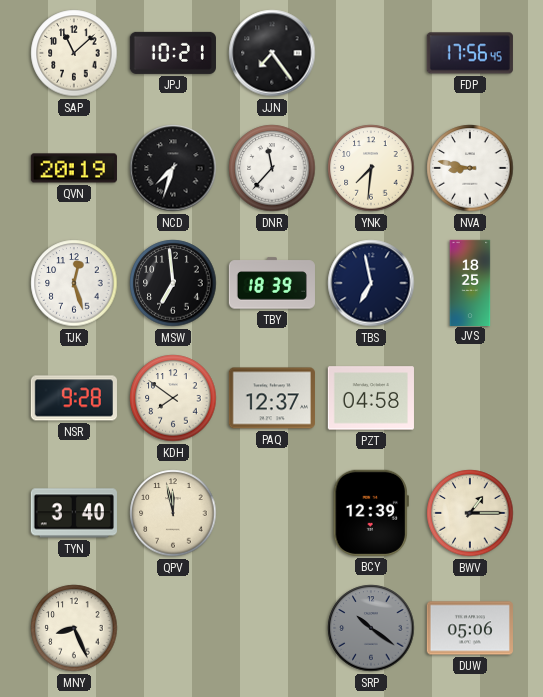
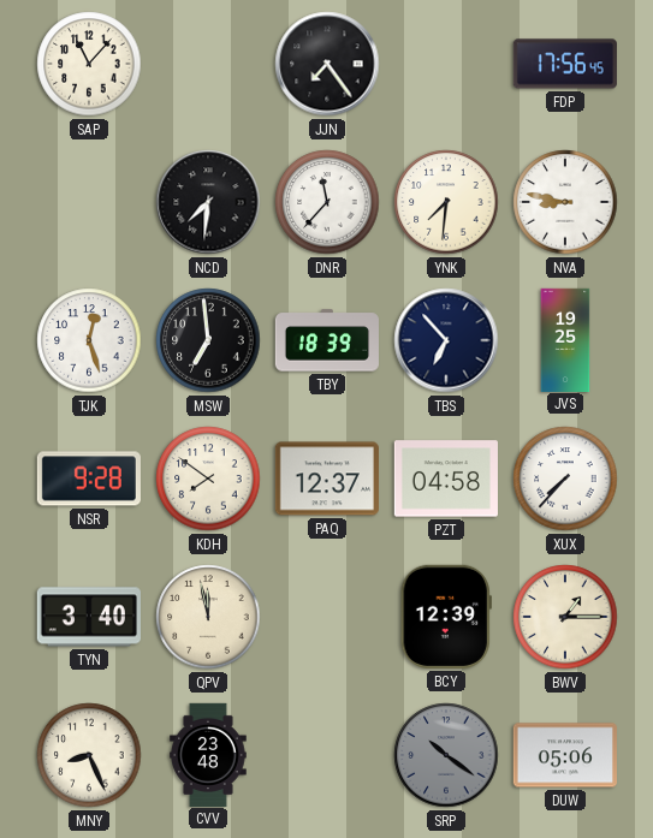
SAP: 11:08 -> 11:07 (89, 64)
JPJ: 10:21 -> none (173, 53)
QVN: 20:19 -> none (74, 168)
NCD: 7:33 -> 7:31 (208, 202)
TBS: 6:58 -> 6:53 (446, 340)
JVS: 18:25 -> 19:25 (565, 339)
XUX: none -> 7:37 (565, 479)
CVV: none -> 23:48 (208, 754)
